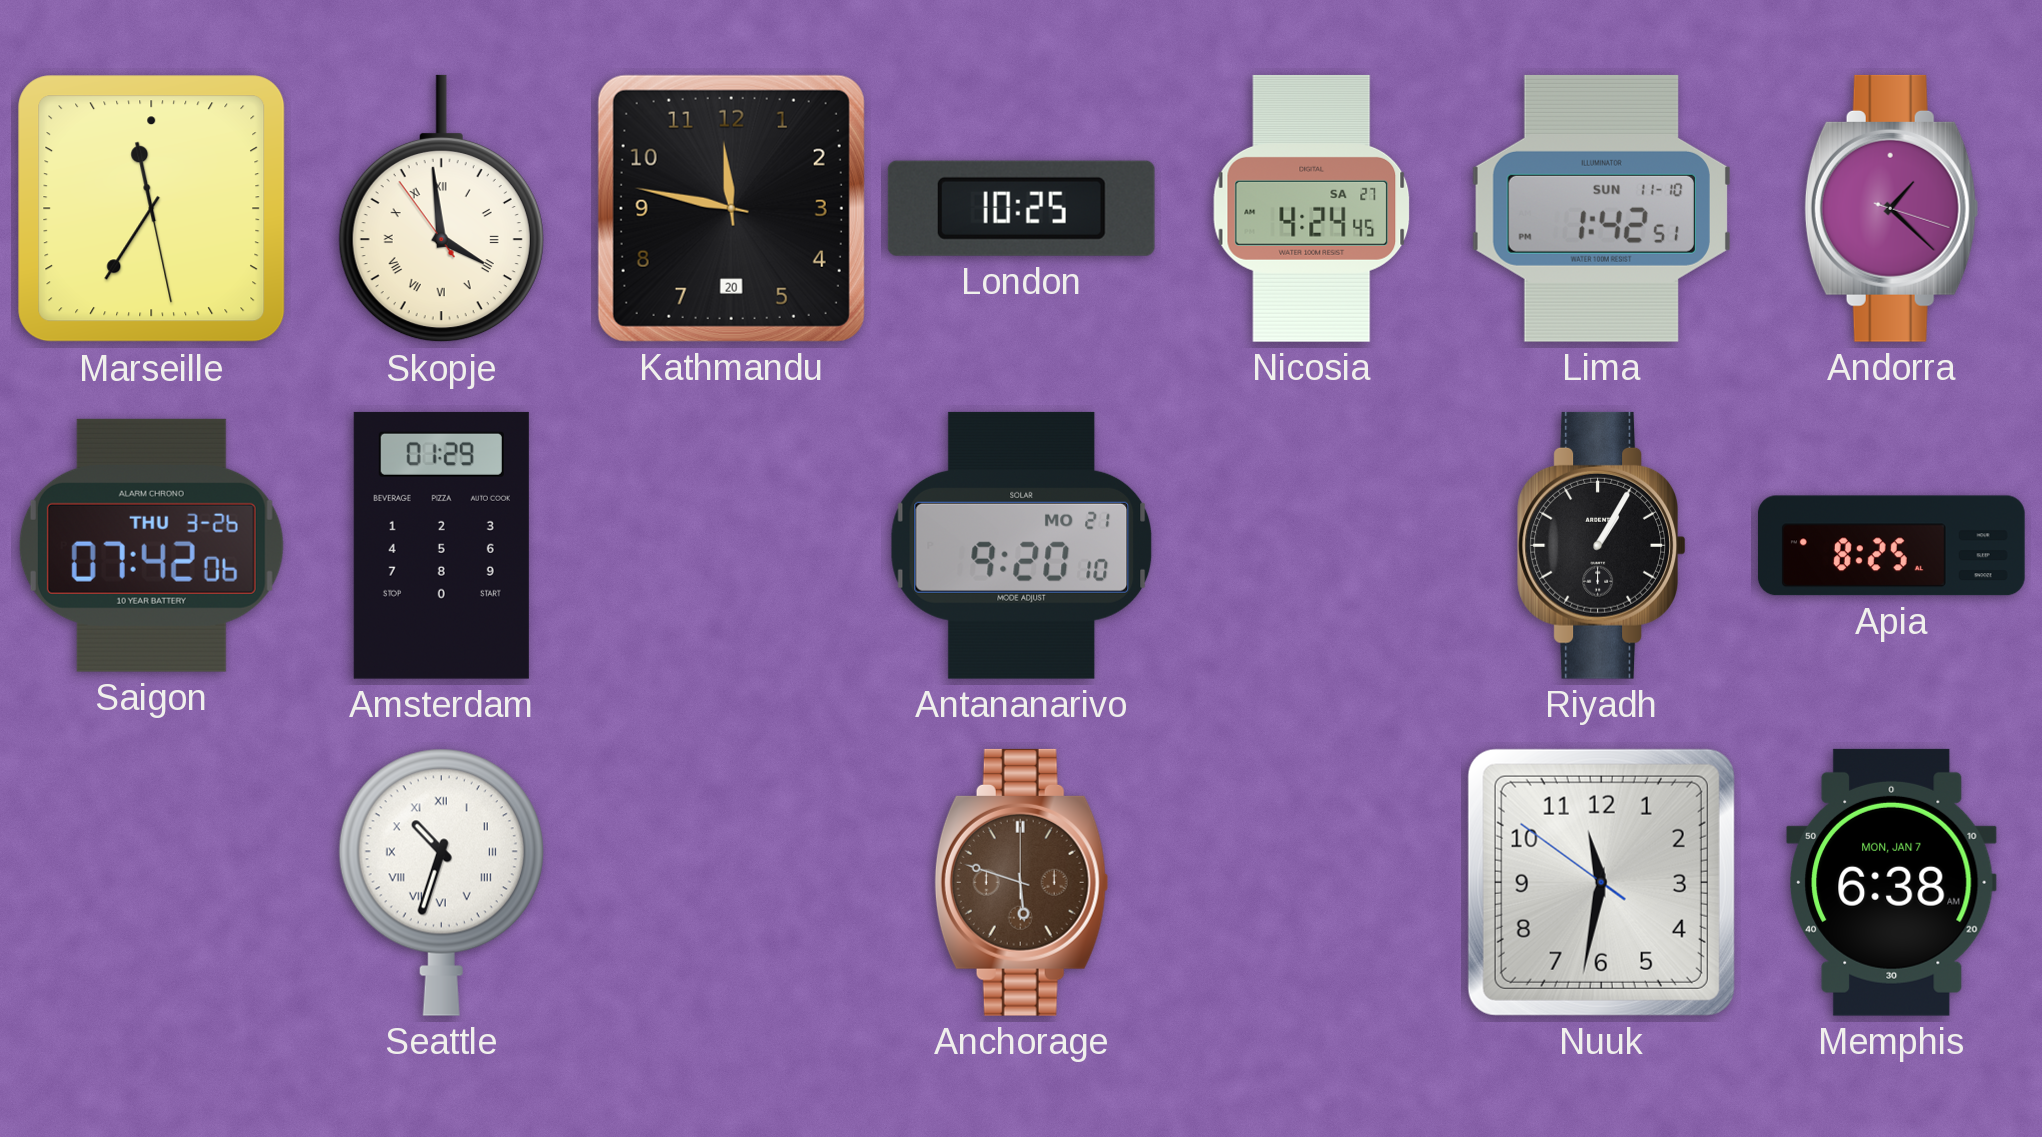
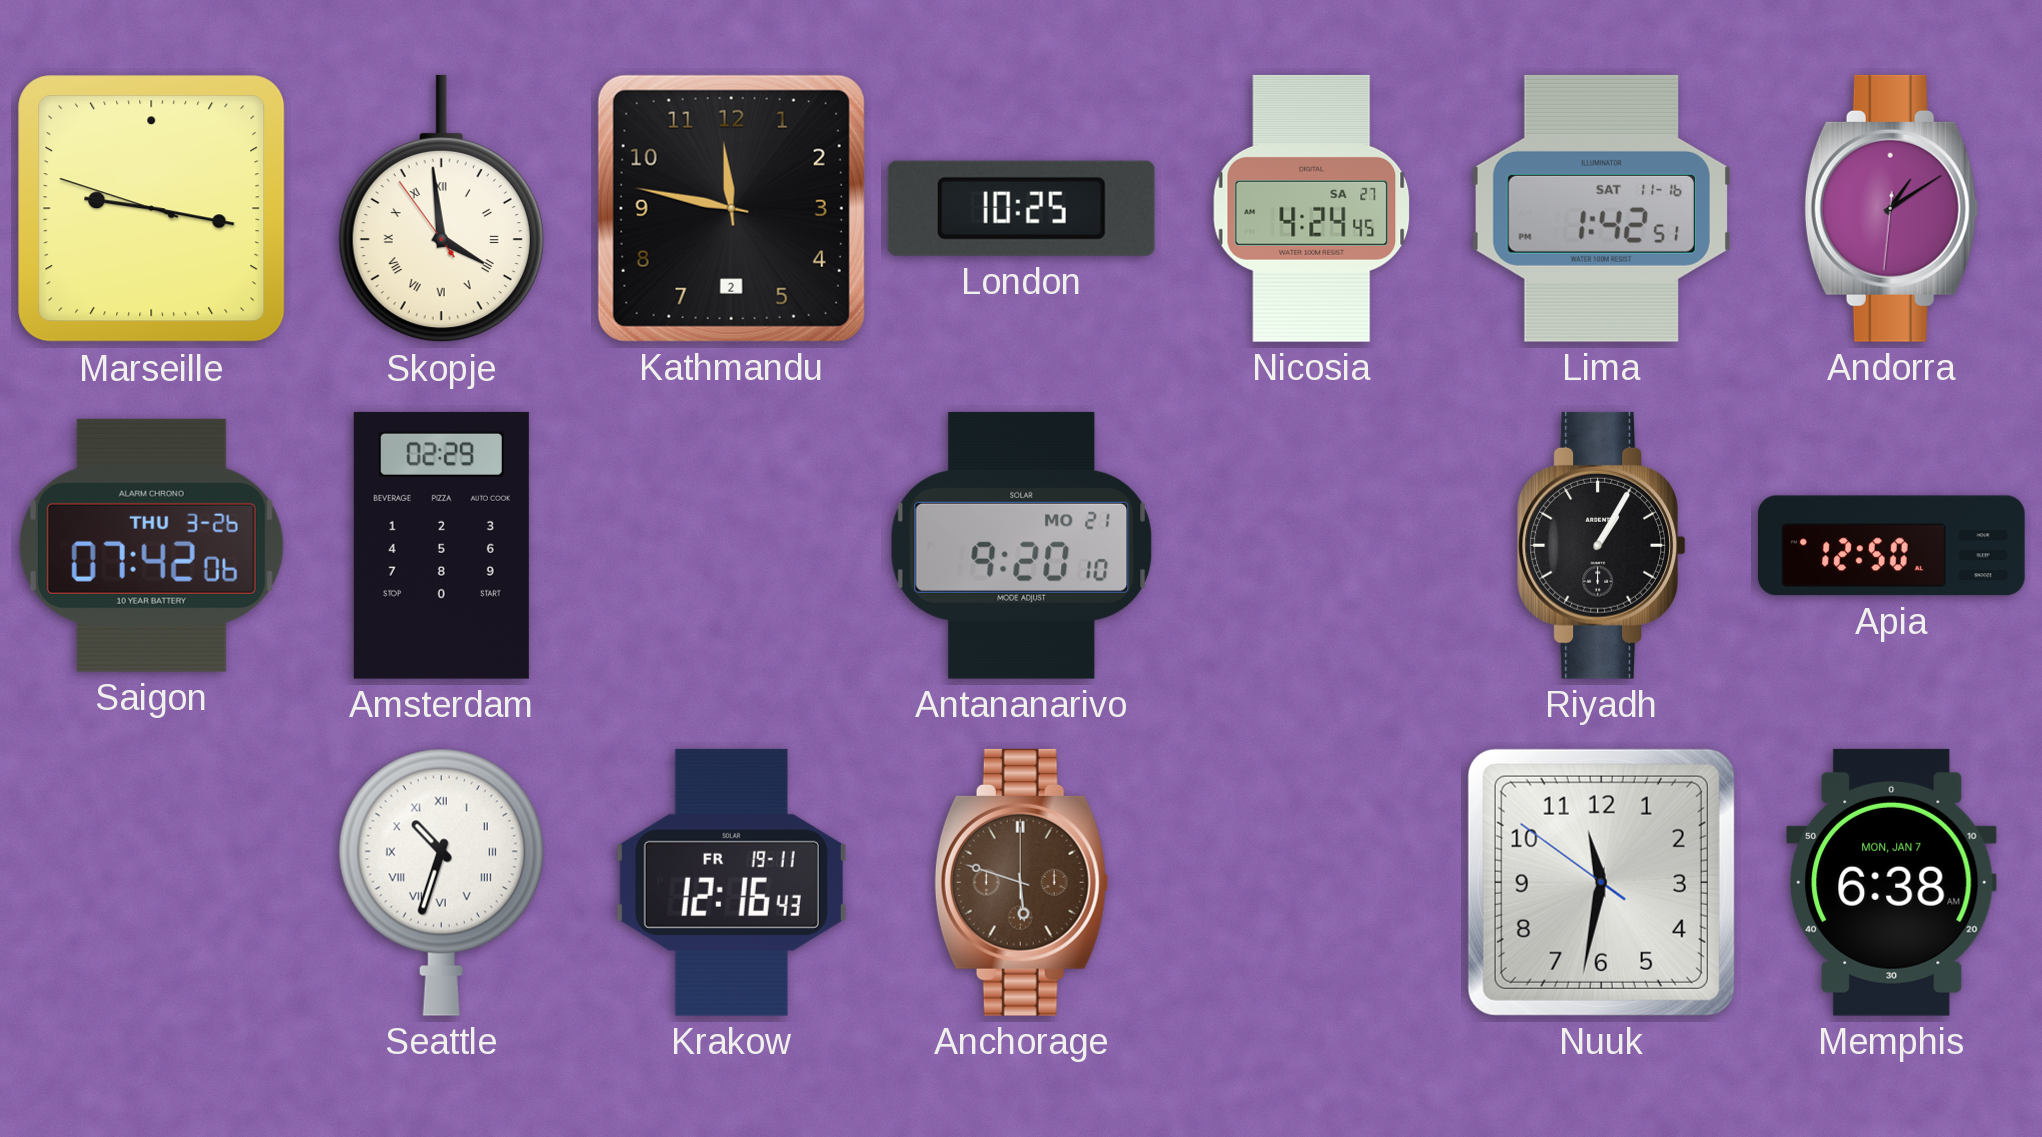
Marseille: 11:35 -> 9:16 (152, 209)
Kathmandu date: 20 -> 2 (731, 208)
Lima date: SUN 11-10 -> SAT 11-16 (1601, 208)
Andorra: 1:22 -> 1:09 (1891, 208)
Amsterdam: 01:29 -> 02:29 (441, 545)
Apia: 8:25 -> 12:50 (1891, 546)
Krakow: none -> 12:16 (731, 882)
